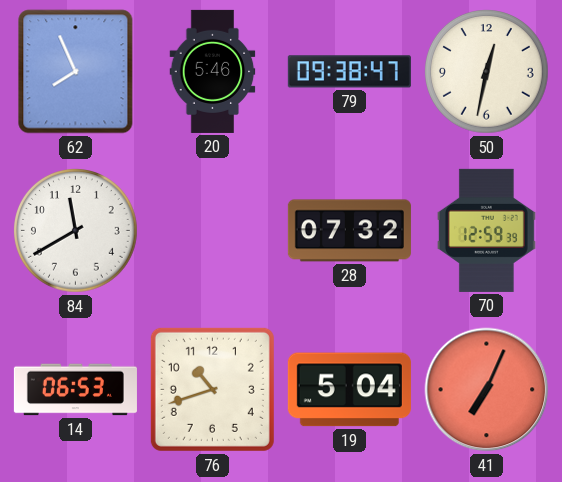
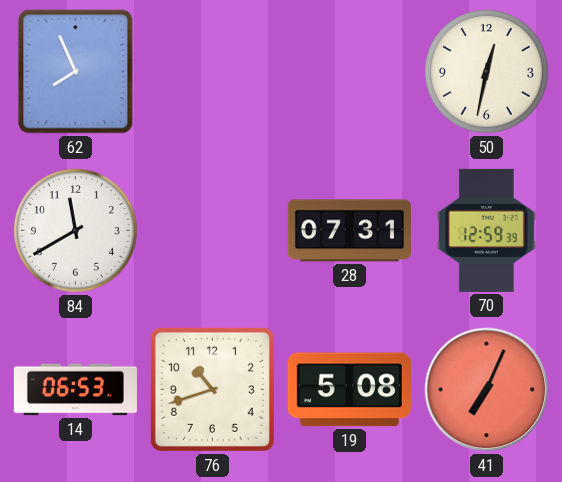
20: 5:46 -> none (213, 71)
79: 09:38 -> none (349, 72)
28: 07:32 -> 07:31 (349, 231)
19: 5:04 -> 5:08 (349, 390)
